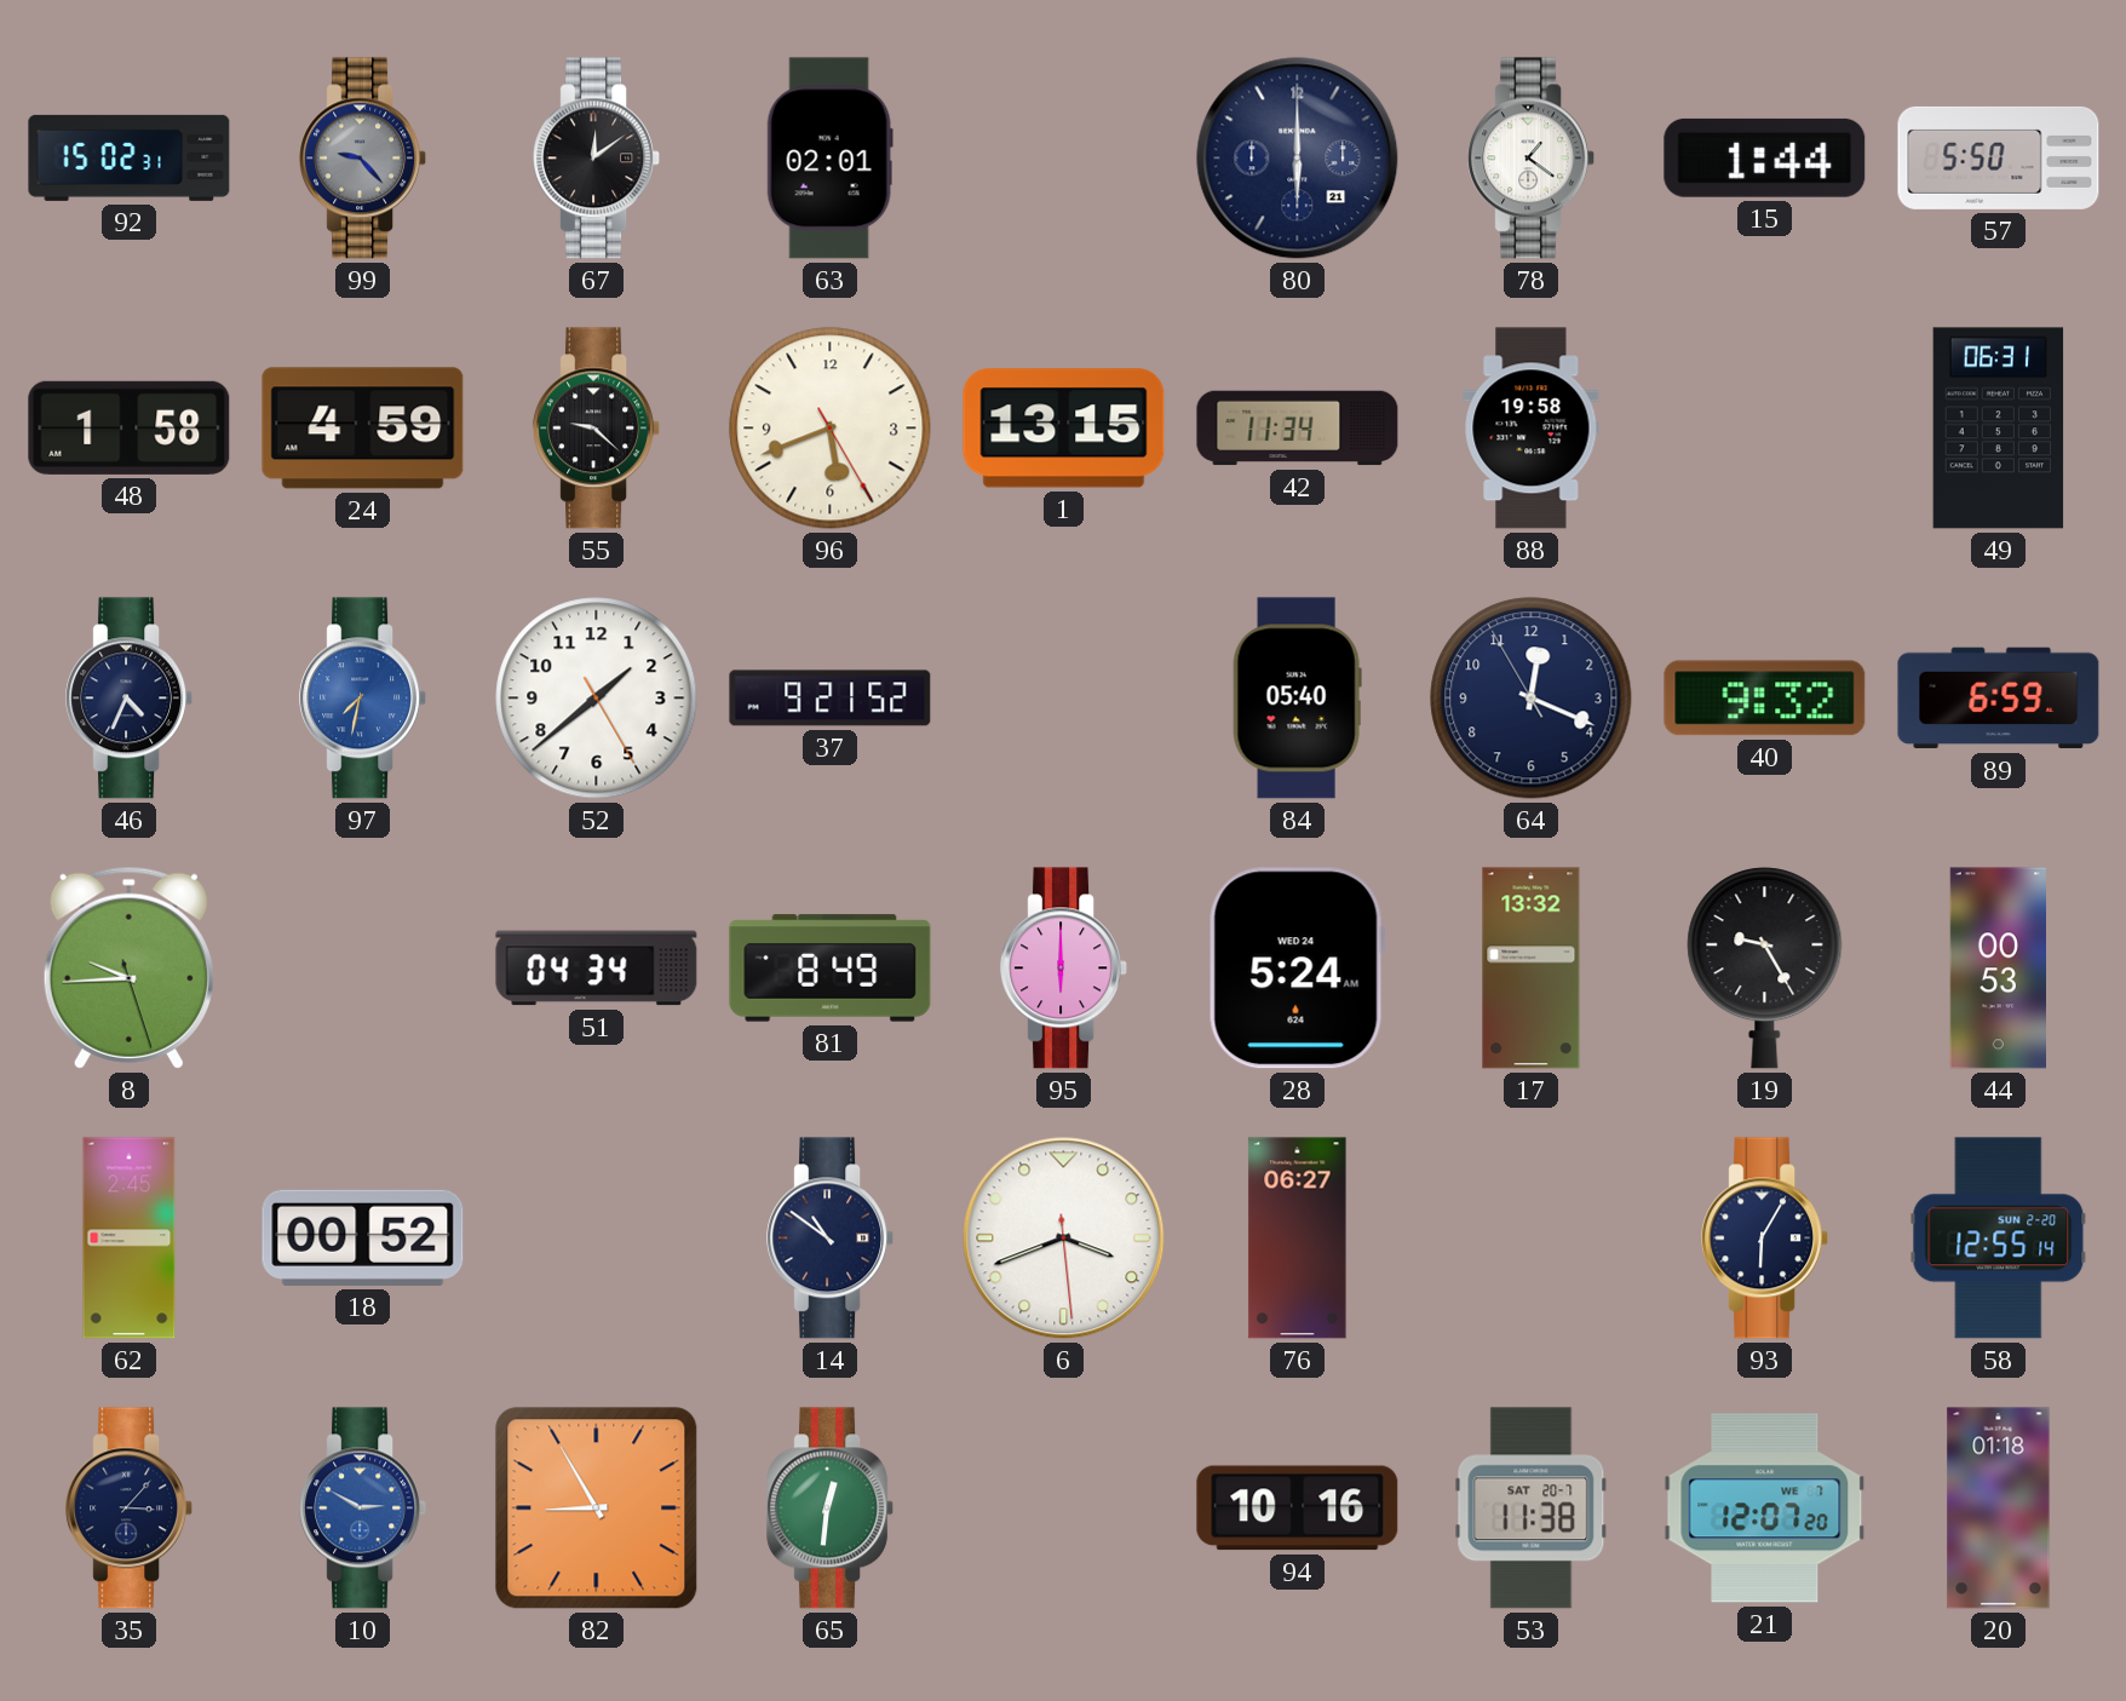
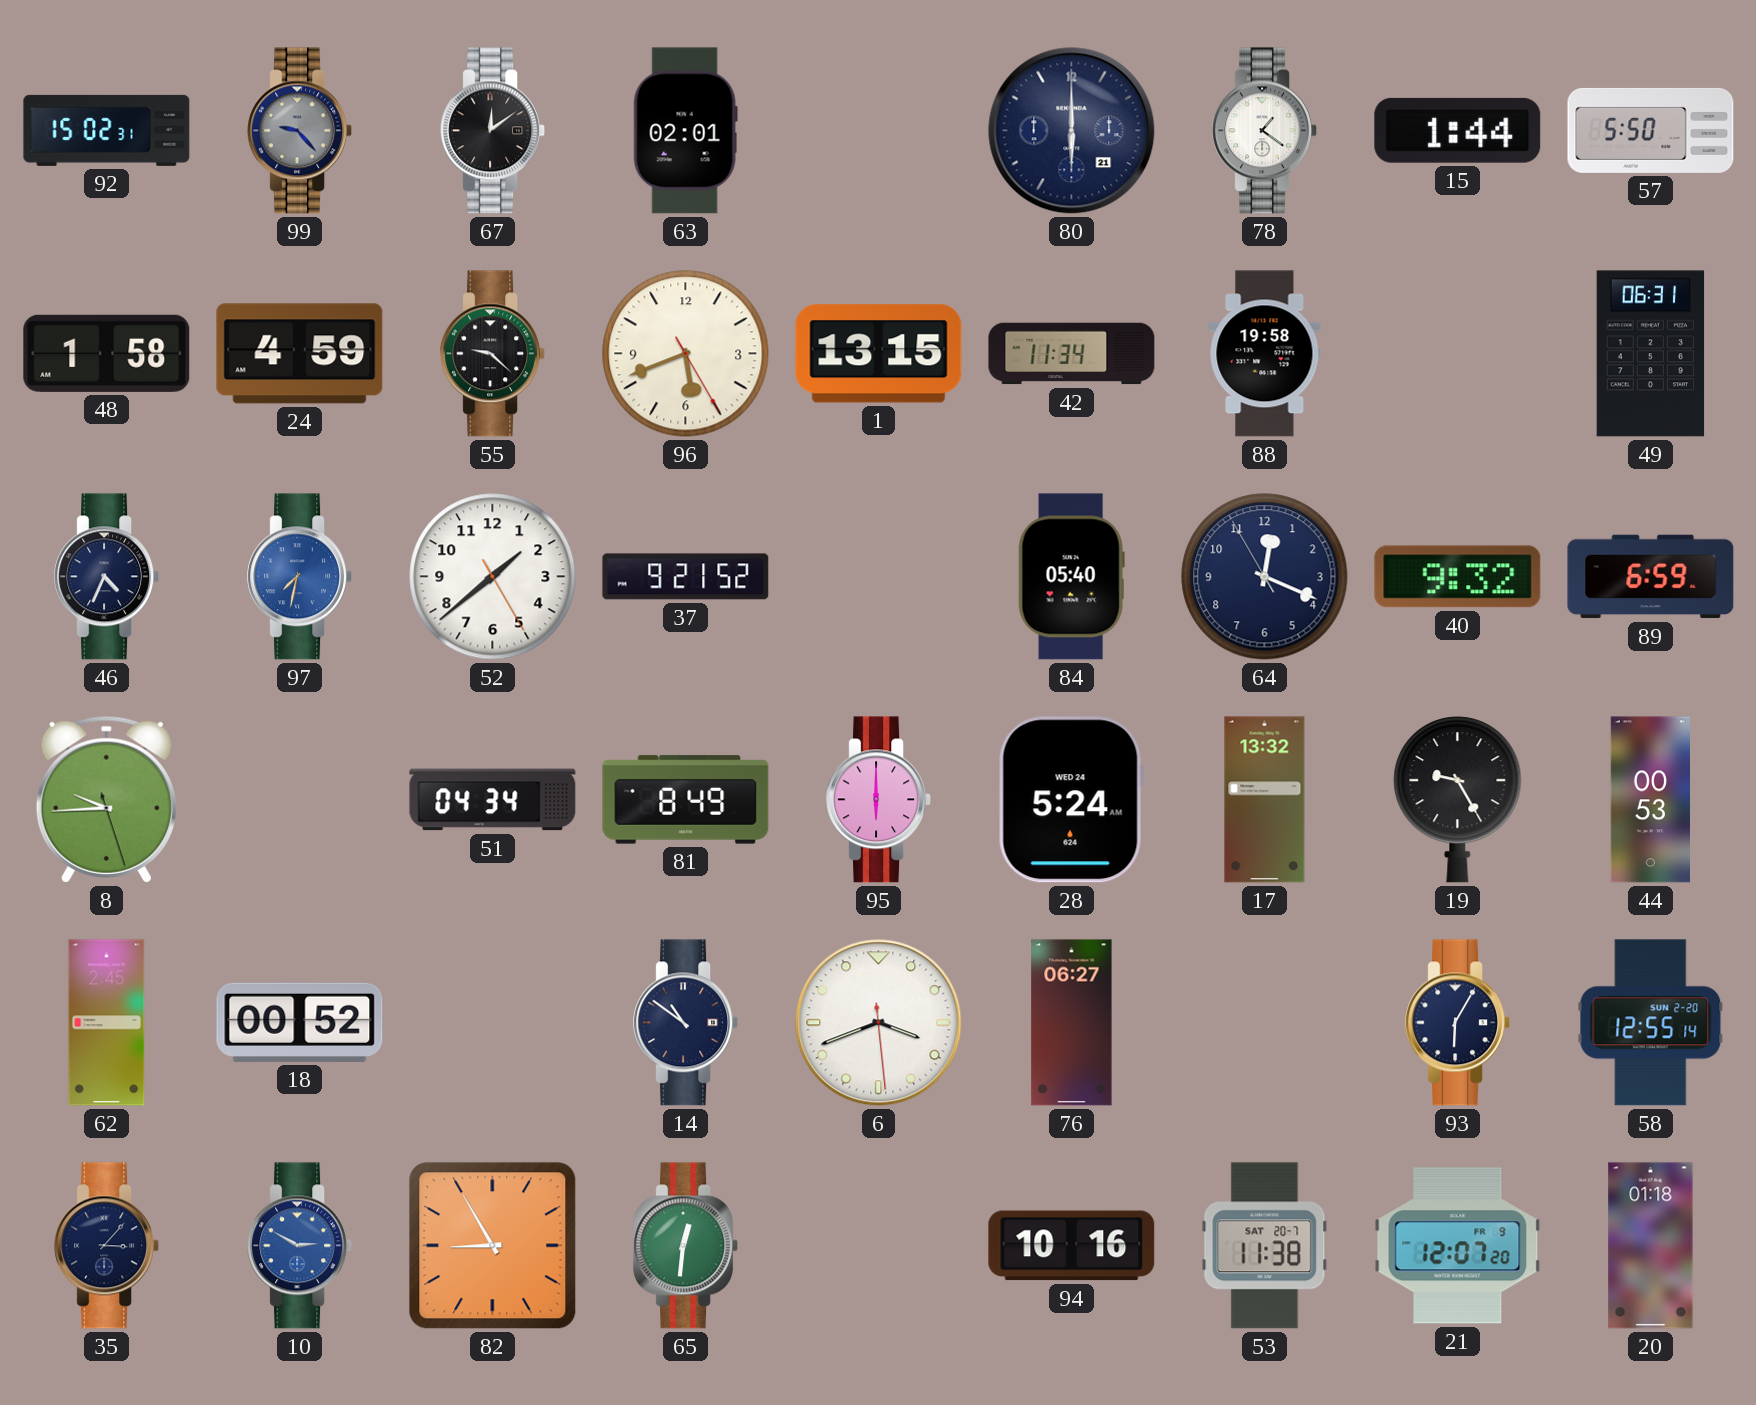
21 date: WE 7 -> FR 9 (1458, 1246)
